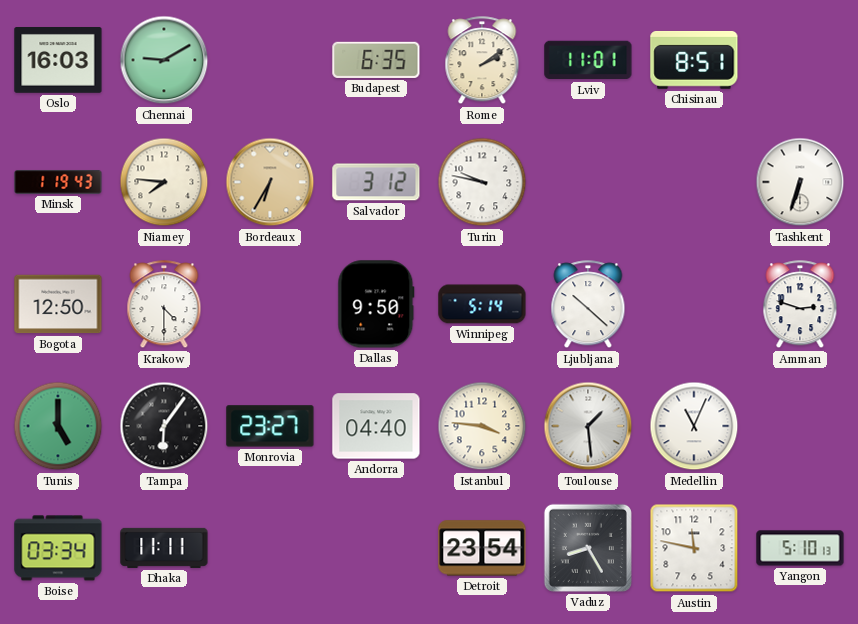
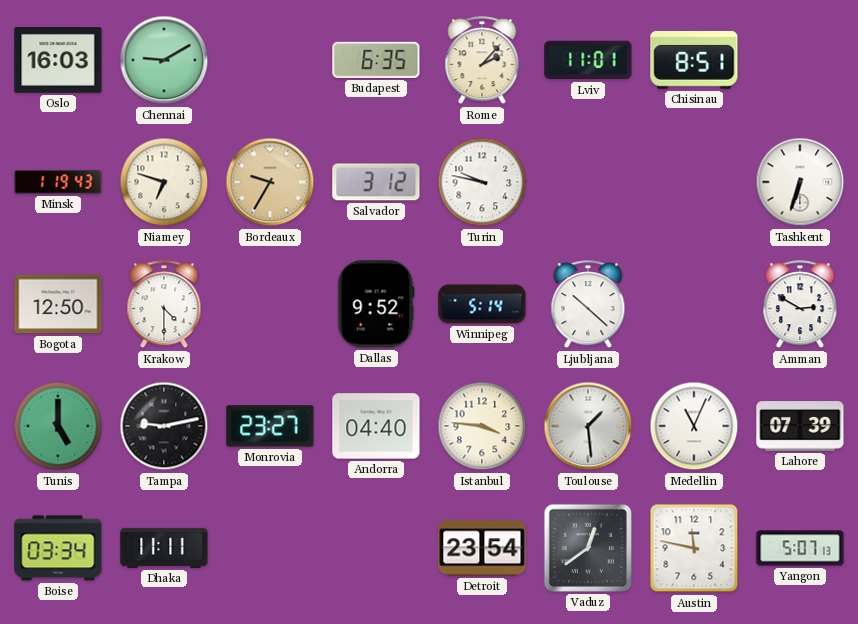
Rome: 2:09 -> 2:07 (482, 61)
Niamey: 7:46 -> 6:48 (164, 182)
Bordeaux: 6:35 -> 9:35 (270, 182)
Dallas: 9:50 -> 9:52 (376, 304)
Amman: 2:48 -> 2:50 (800, 305)
Tampa: 6:06 -> 9:13 (164, 426)
Lahore: none -> 07:39 (800, 426)
Vaduz: 8:25 -> 12:39 (588, 548)
Yangon: 5:10 -> 5:07 (800, 548)
